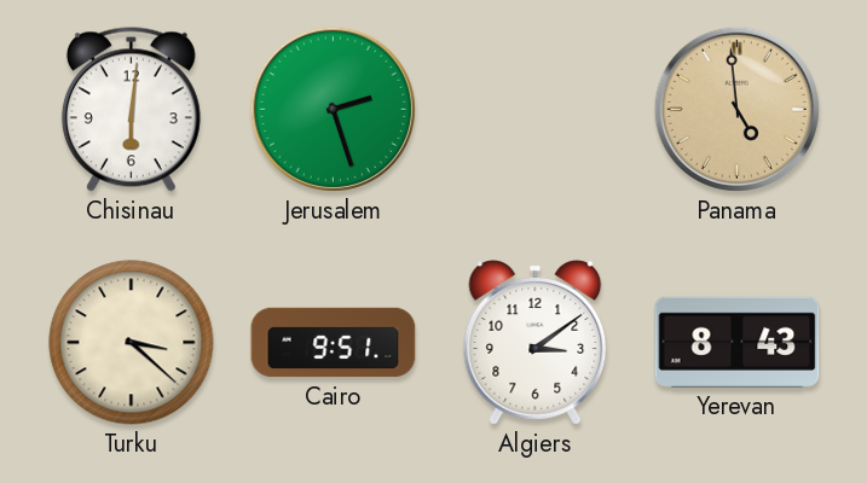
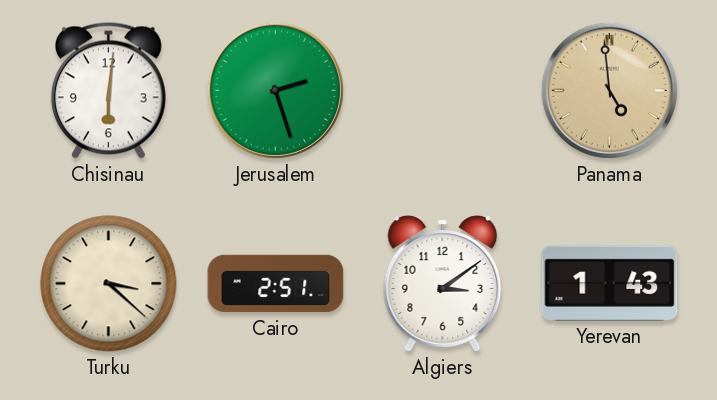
Cairo: 9:51 -> 2:51 (276, 284)
Yerevan: 8:43 -> 1:43 (610, 283)
